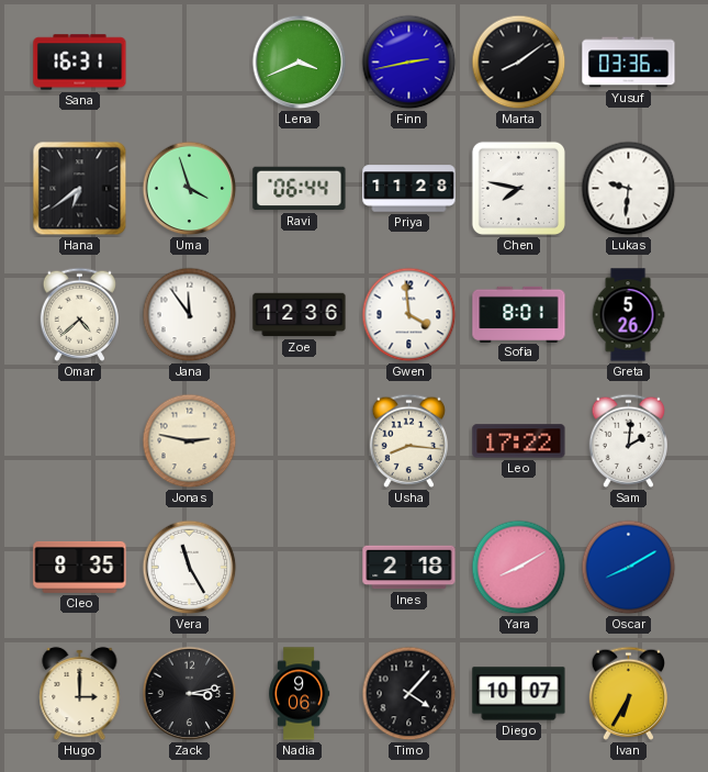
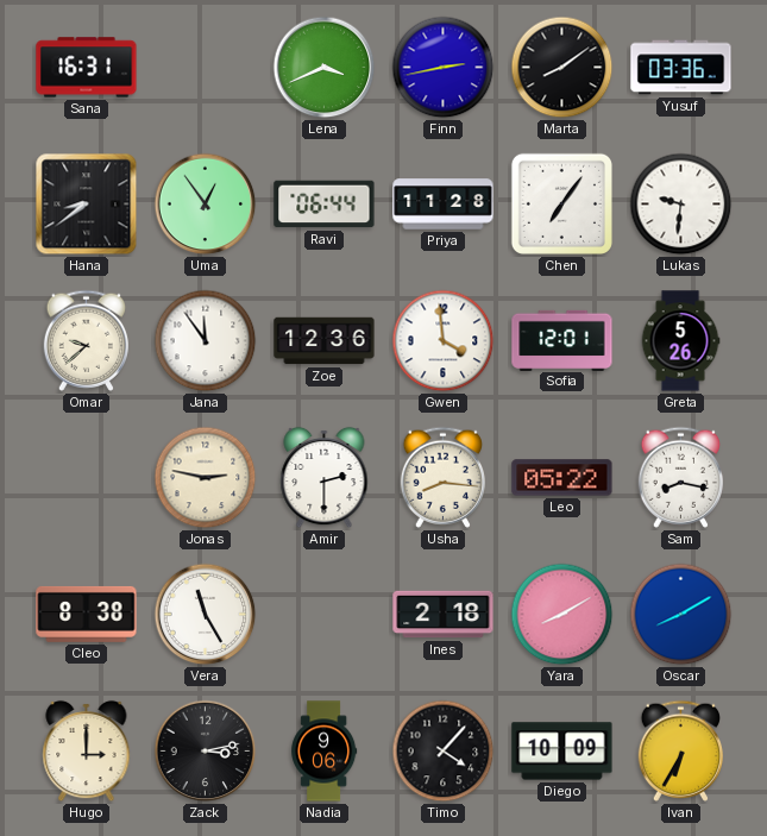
Hana: 6:39 -> 8:39 (87, 205)
Uma: 3:57 -> 12:54 (206, 205)
Chen: 7:47 -> 7:06 (561, 203)
Omar: 4:38 -> 9:38 (86, 340)
Sofia: 8:01 -> 12:01 (562, 340)
Amir: none -> 2:30 (325, 478)
Leo: 17:22 -> 05:22 (562, 478)
Sam: 2:01 -> 8:17 (680, 477)
Cleo: 8:35 -> 8:38 (87, 614)
Diego: 10:07 -> 10:09 (562, 752)
